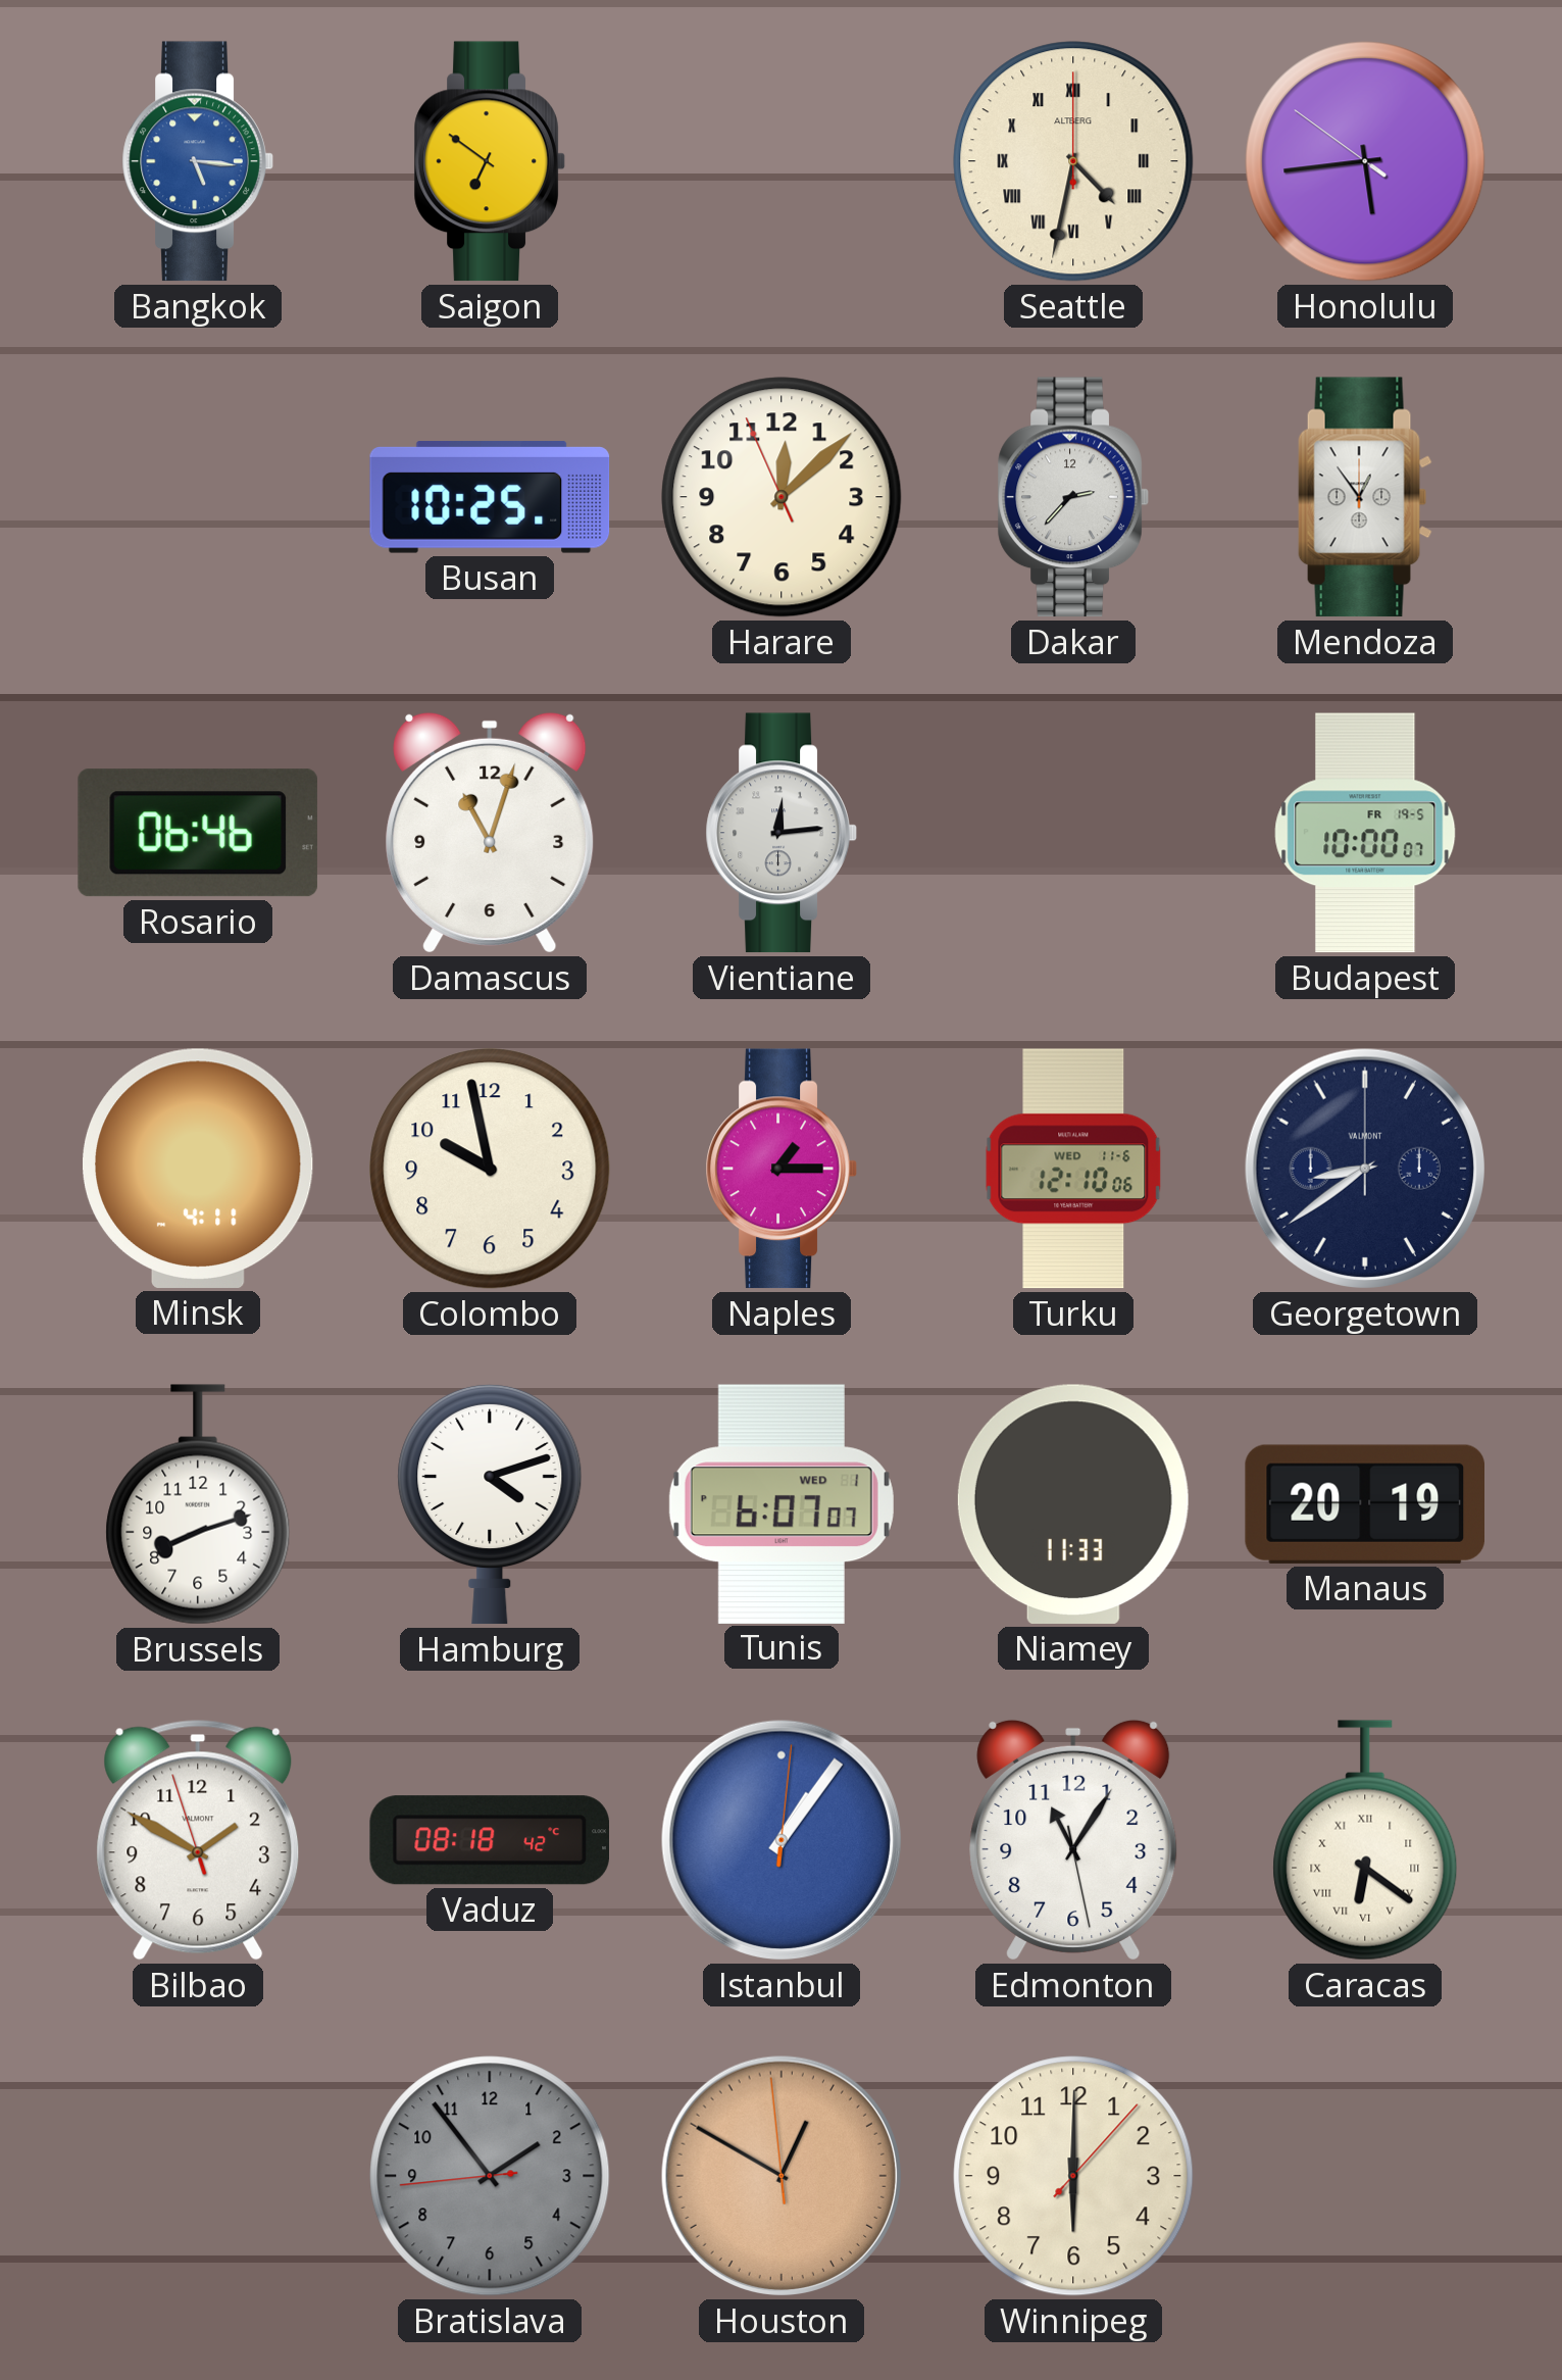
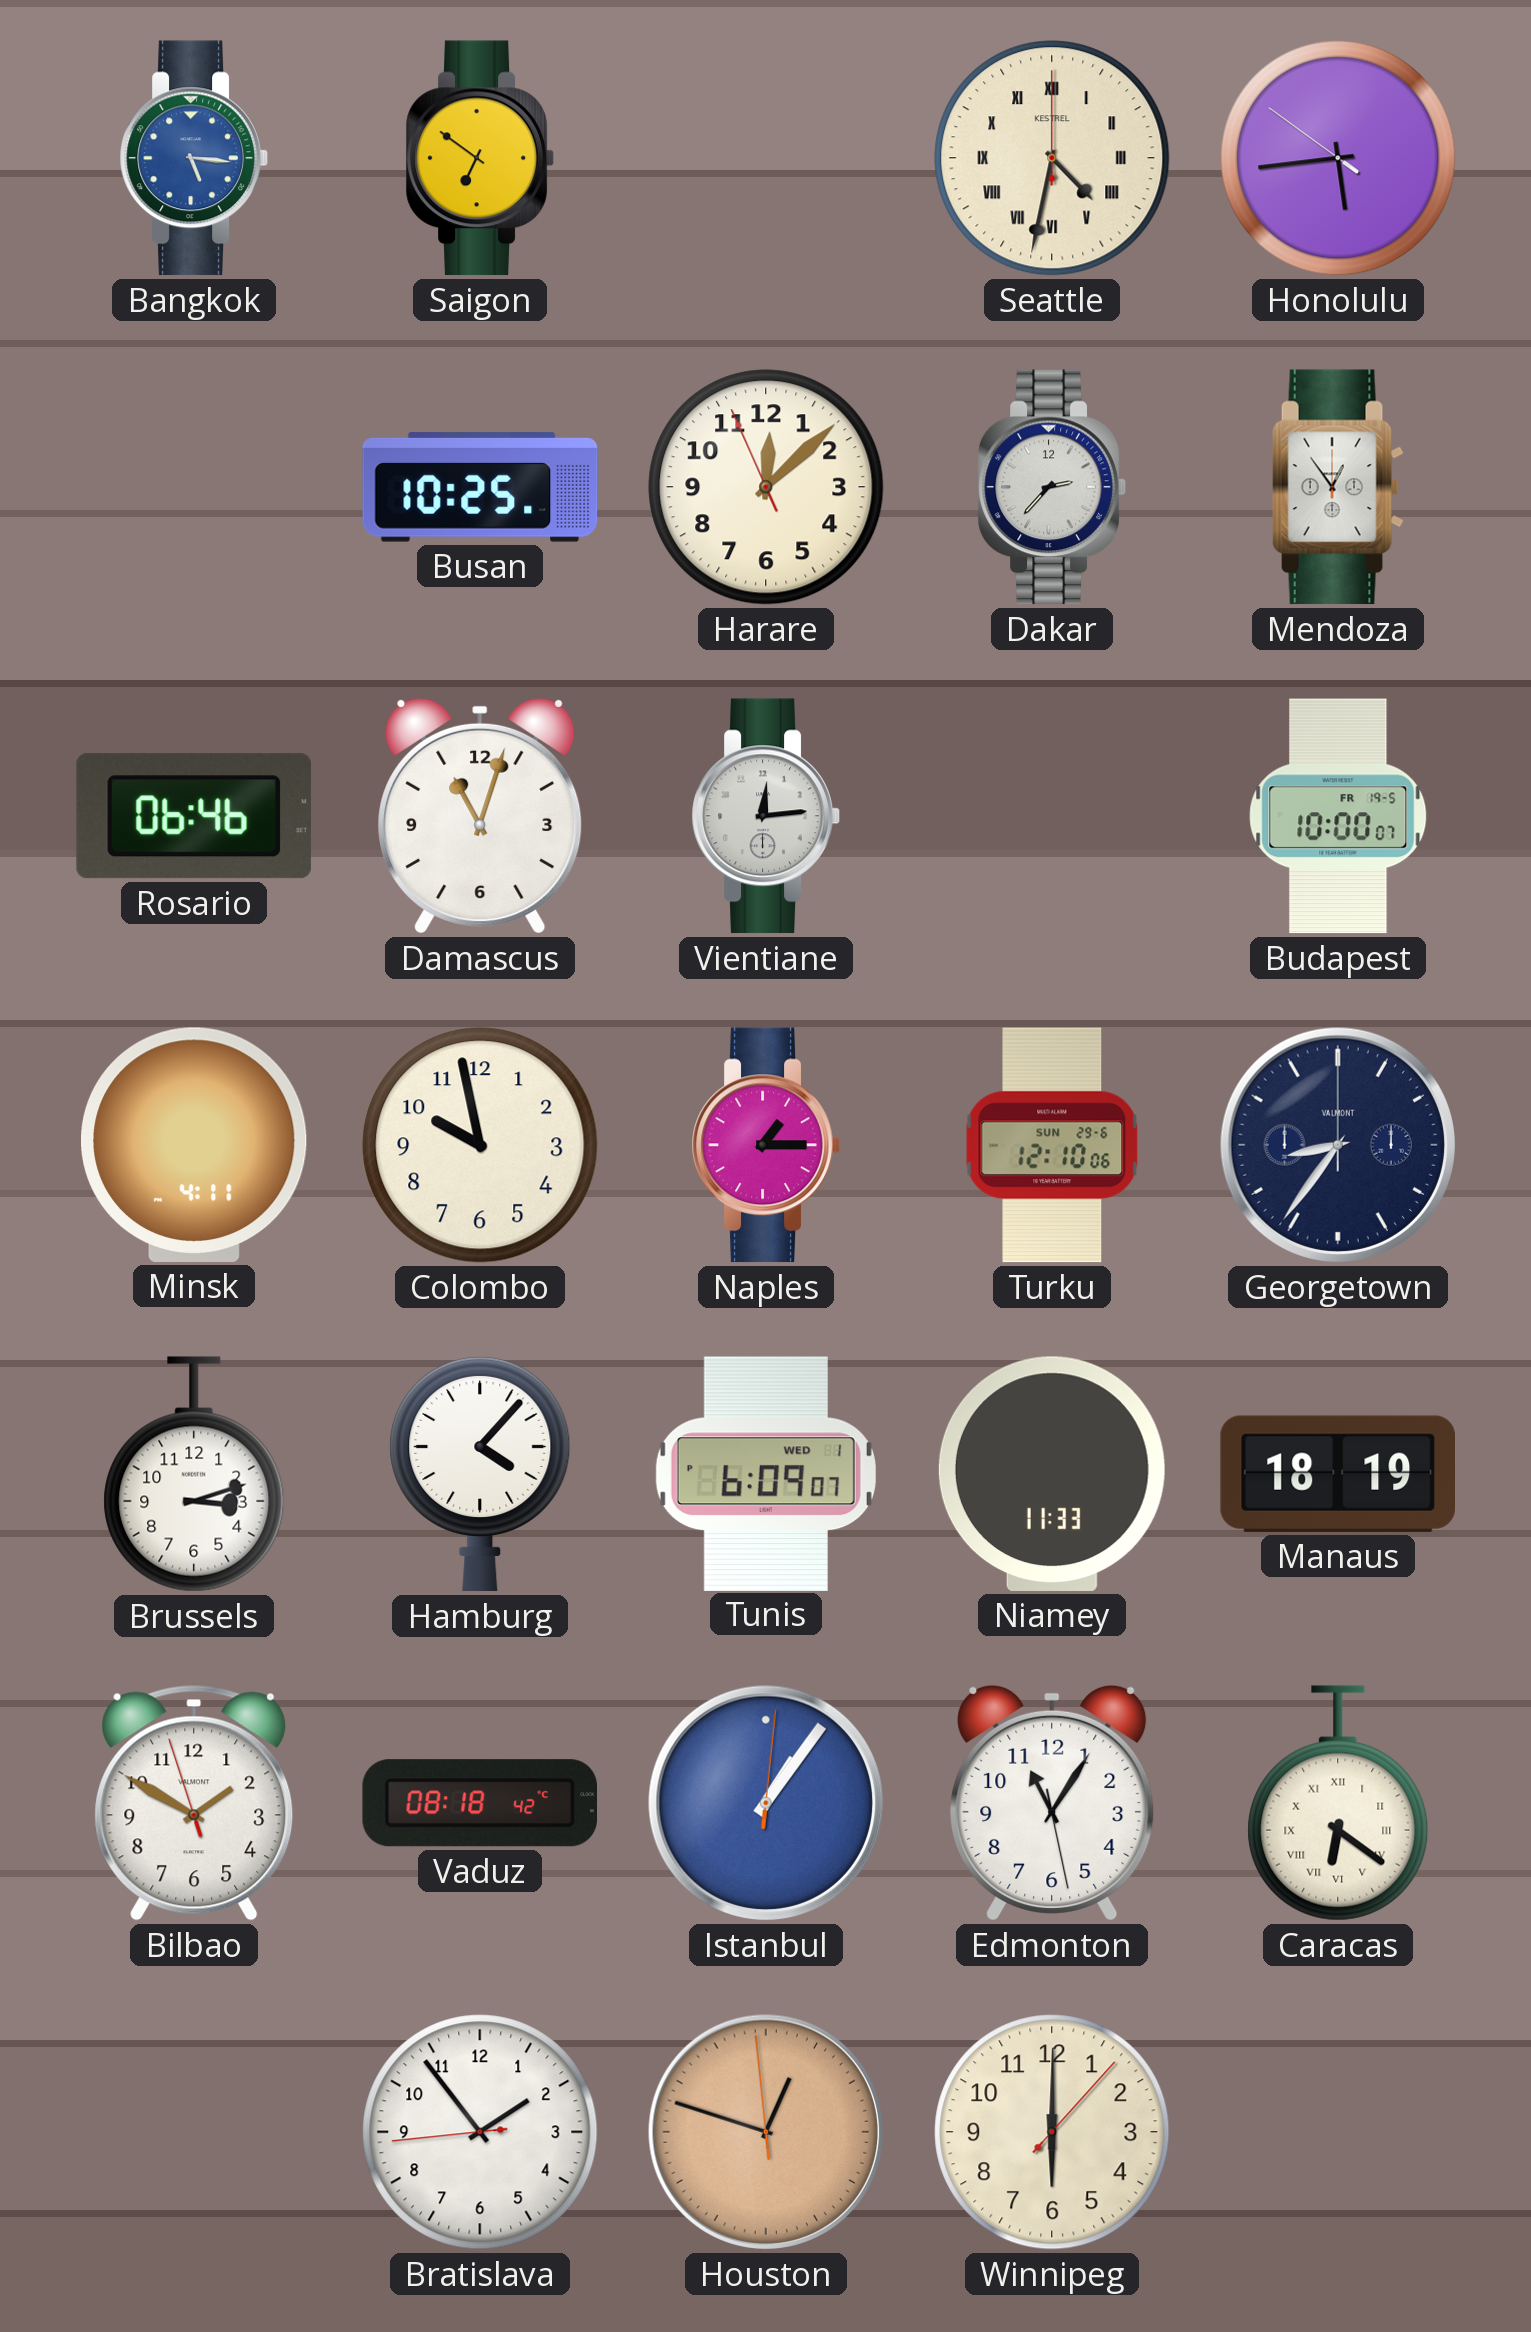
Seattle brand: ALTBERG -> KESTREL (1052, 158)
Turku date: WED 11-6 -> SUN 29-6 (1052, 1145)
Georgetown: 8:39 -> 8:36 (1338, 1145)
Brussels: 8:12 -> 3:12 (194, 1474)
Hamburg: 4:12 -> 4:07 (480, 1474)
Tunis: 6:07 -> 6:09 (766, 1473)
Manaus: 20:19 -> 18:19 (1337, 1474)
Bratislava dial: grey -> white (480, 2132)
Houston: 12:49 -> 12:47 (766, 2132)
